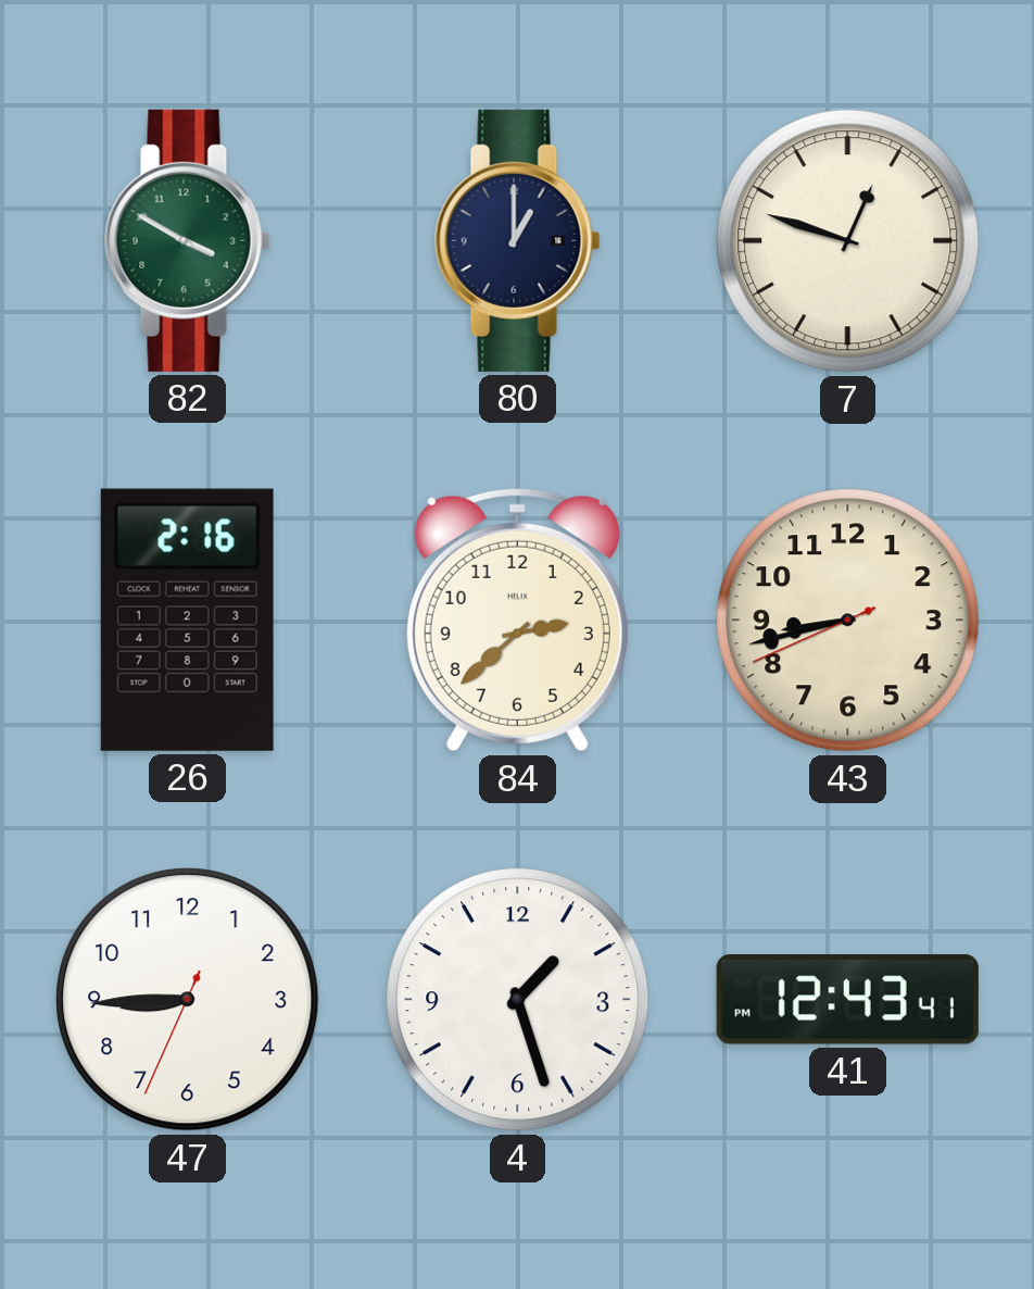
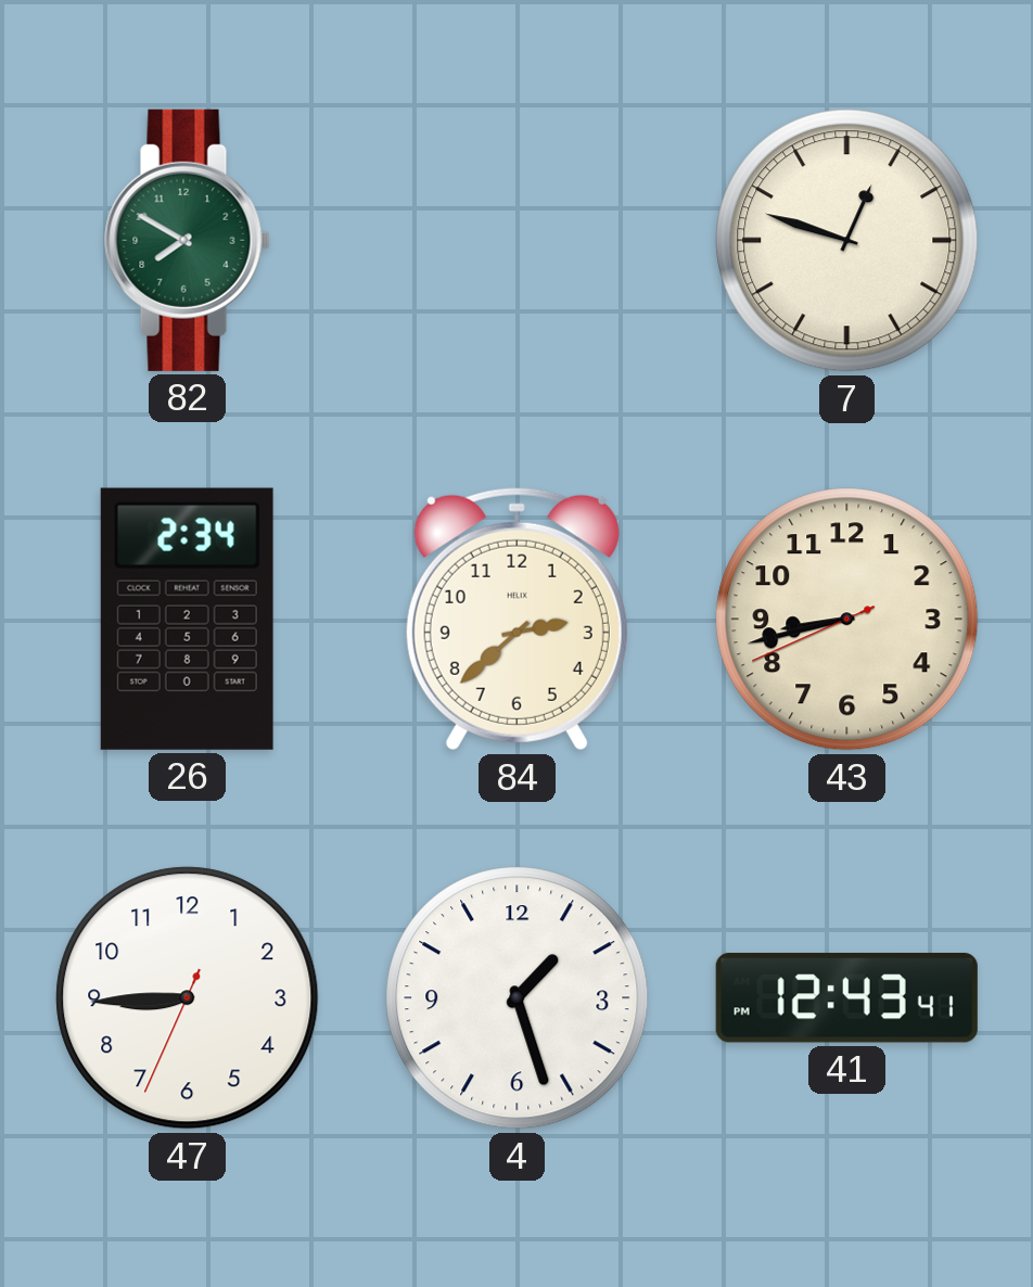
82: 3:50 -> 7:50 (188, 240)
80: 1:00 -> none (518, 240)
26: 2:16 -> 2:34 (187, 619)
